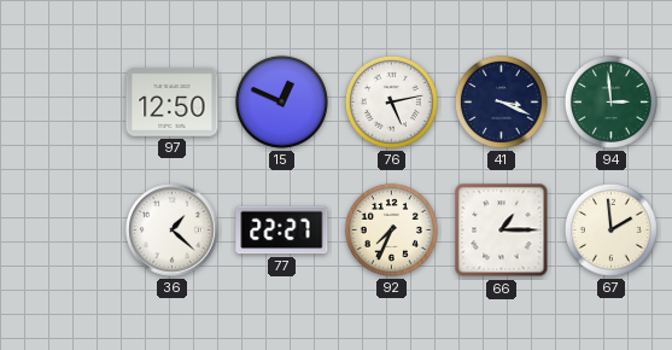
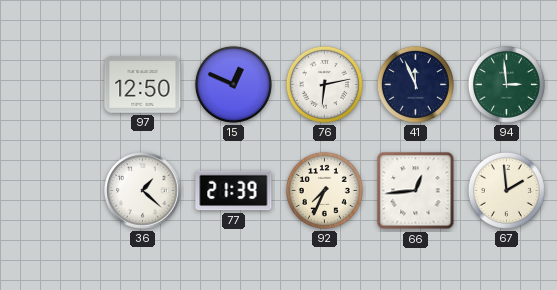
76: 5:13 -> 6:13 (324, 84)
41: 3:19 -> 11:56 (415, 84)
77: 22:27 -> 21:39 (234, 191)
66: 1:15 -> 12:44 (416, 191)
